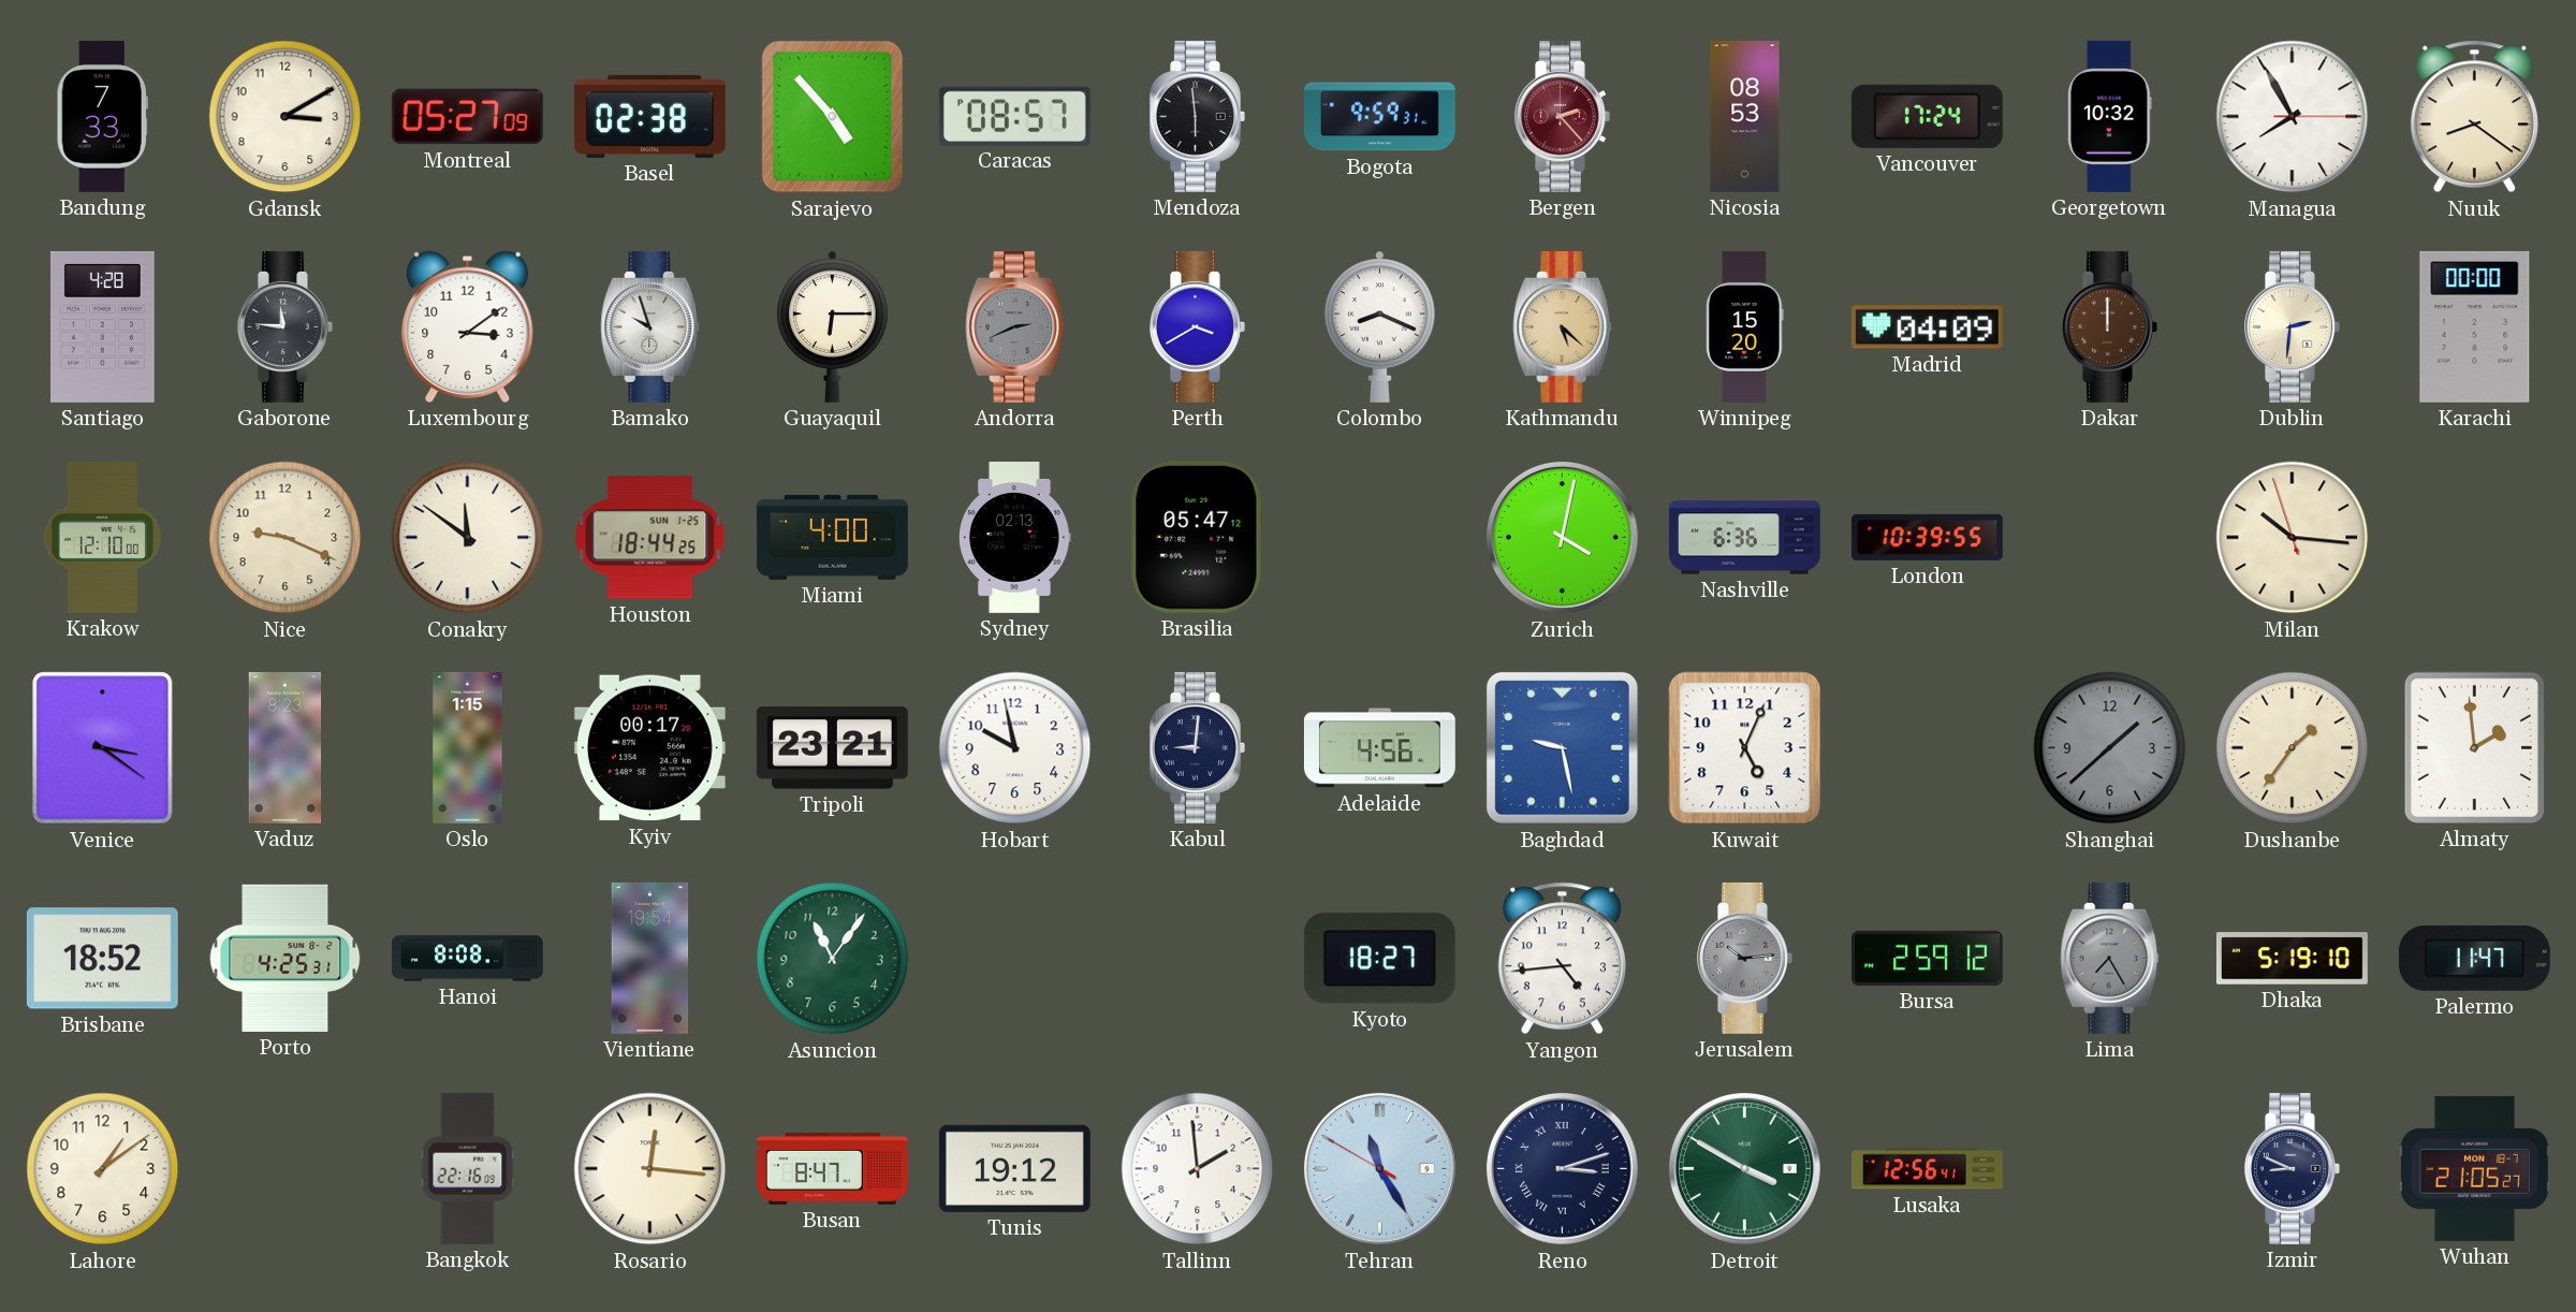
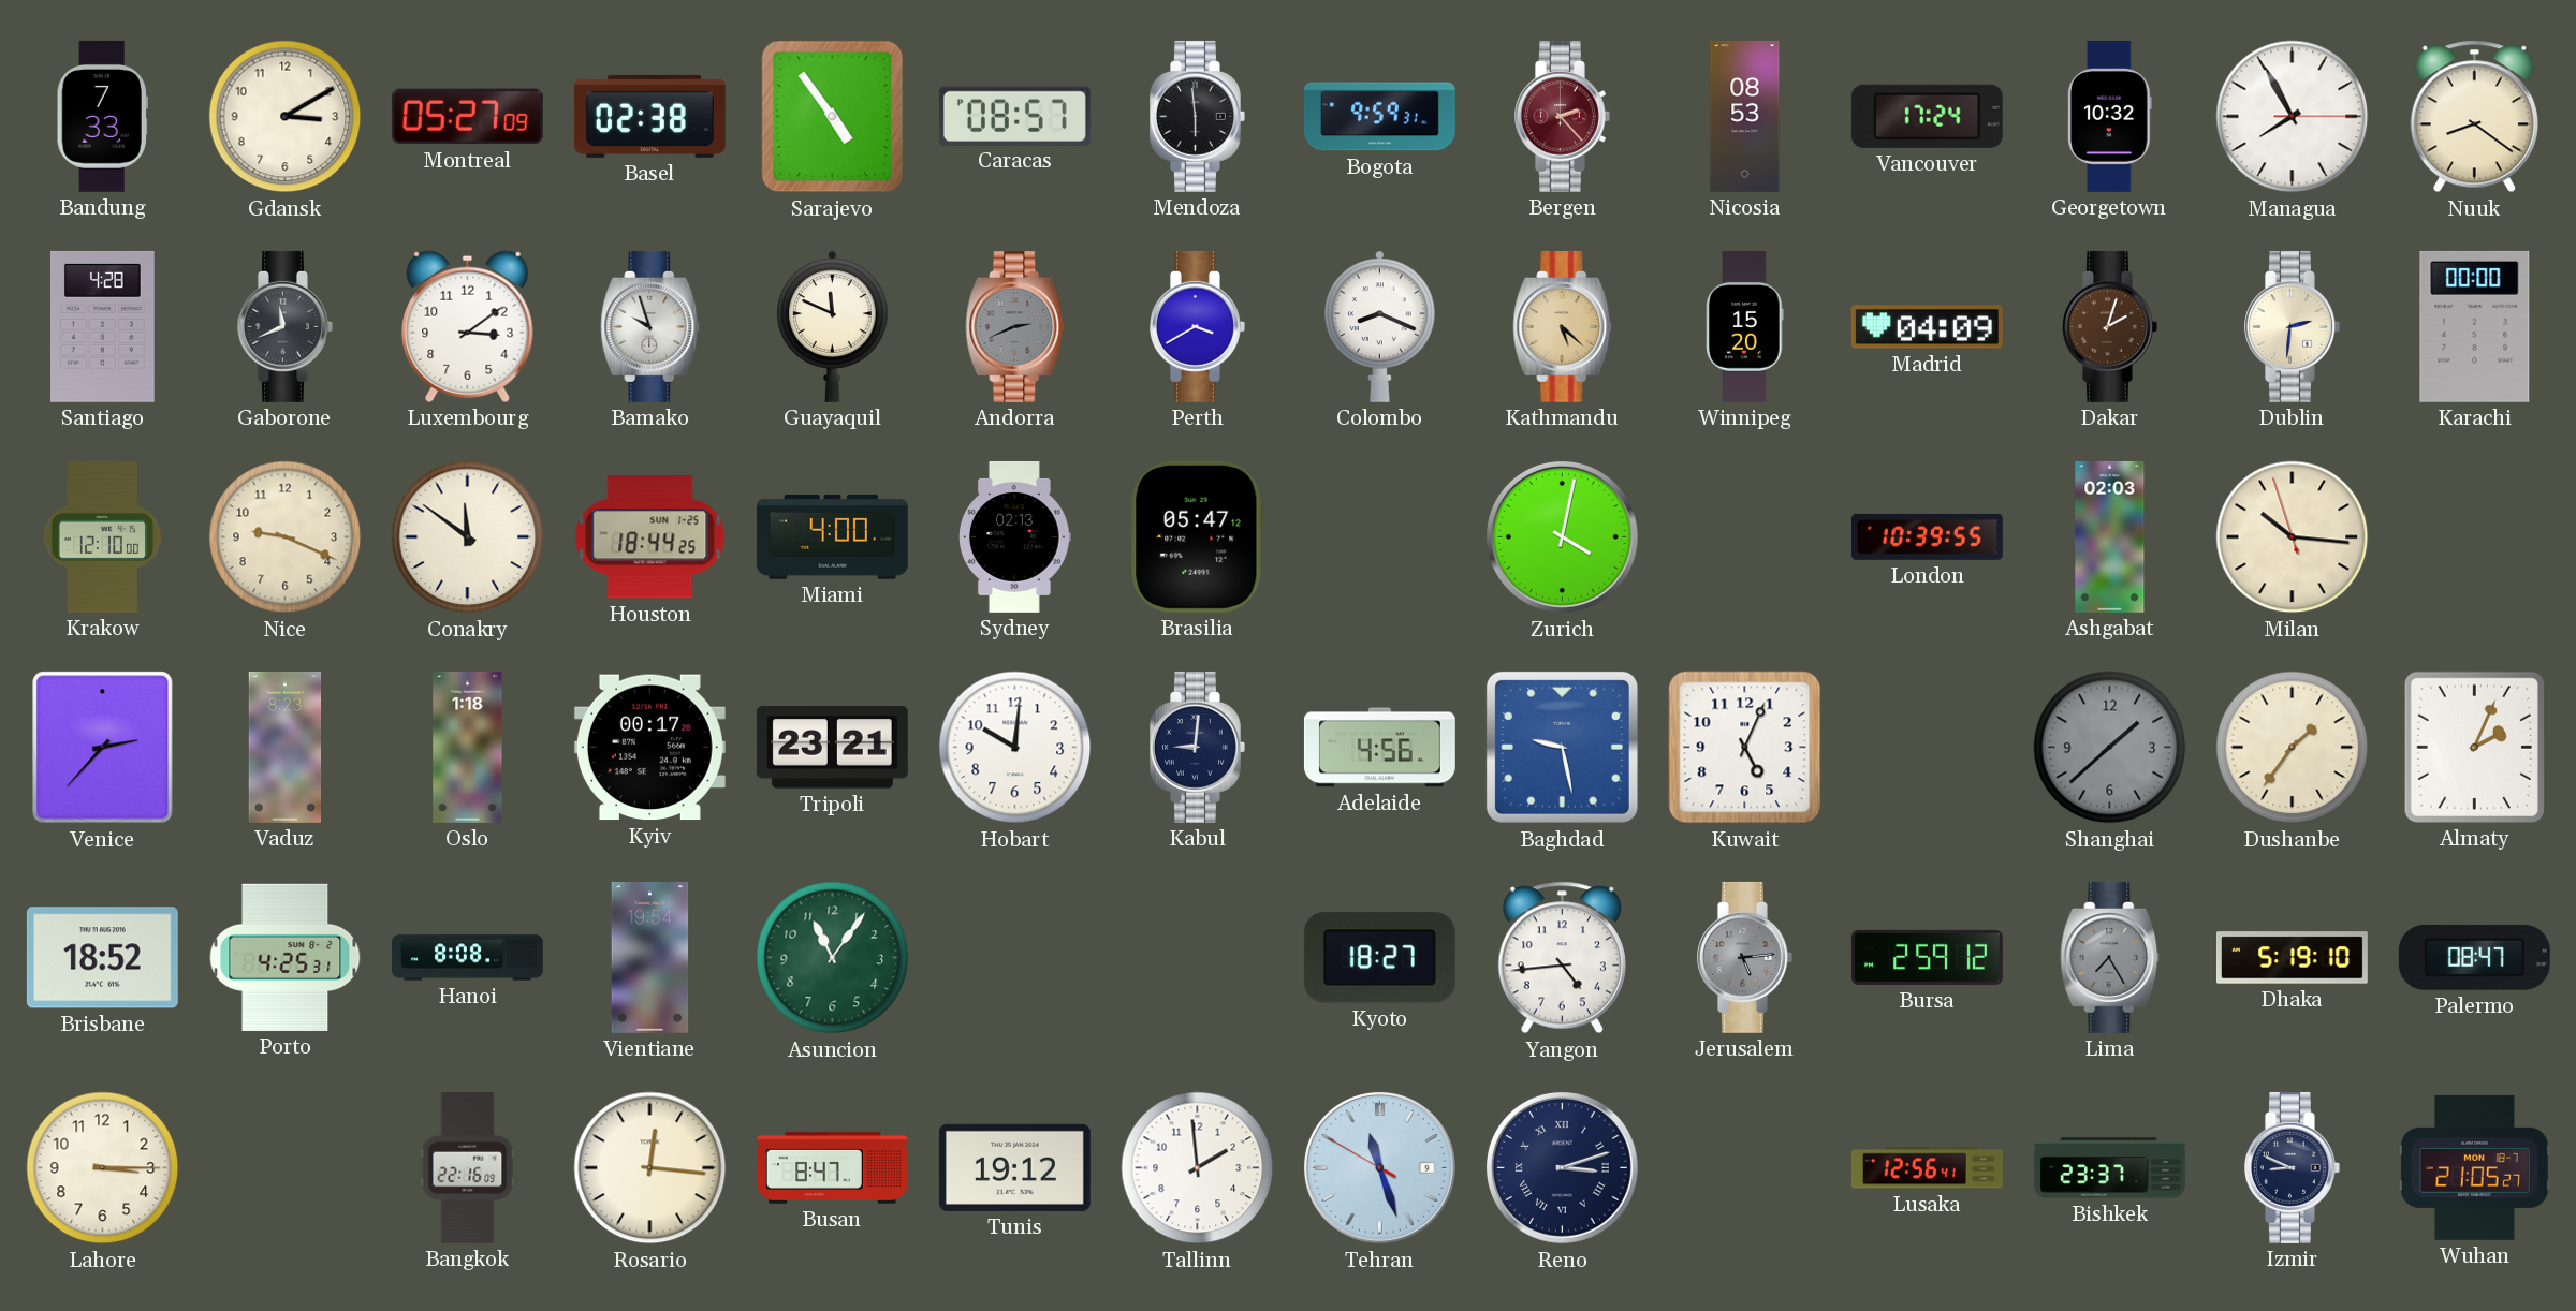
Sarajevo: 4:53 -> 4:54 (833, 117)
Gaborone: 11:46 -> 11:41 (286, 326)
Guayaquil: 6:15 -> 11:49 (833, 326)
Dakar: 12:00 -> 2:03 (2110, 326)
Nashville: 6:36 -> none (1745, 538)
Ashgabat: none -> 02:03 (2110, 536)
Venice: 3:21 -> 2:37 (103, 748)
Oslo: 1:15 -> 1:18 (468, 747)
Hobart: 9:58 -> 10:01 (1015, 748)
Almaty: 1:59 -> 2:04 (2474, 747)
Jerusalem: 10:14 -> 5:14 (1745, 957)
Palermo: 11:47 -> 08:47 (2474, 957)
Lahore: 1:09 -> 3:15 (103, 1168)
Tehran: 11:24 -> 11:26 (1379, 1167)
Detroit: 3:50 -> none (1744, 1168)
Bishkek: none -> 23:37 (2109, 1168)
